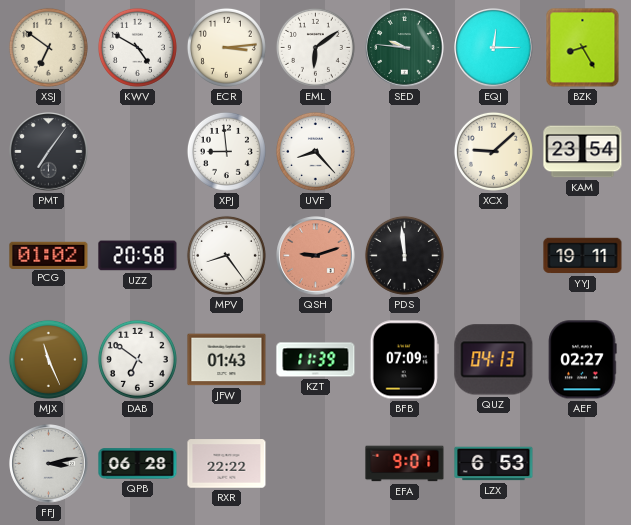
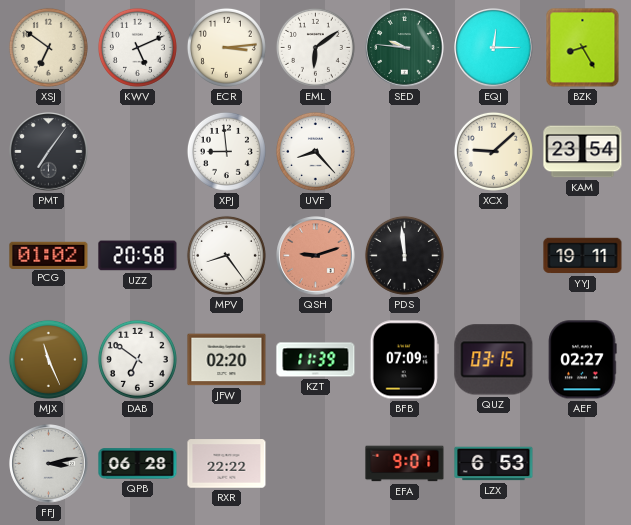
KWV: 4:50 -> 5:11 (137, 47)
JFW: 01:43 -> 02:20 (227, 360)
QUZ: 04:13 -> 03:15 (494, 360)
